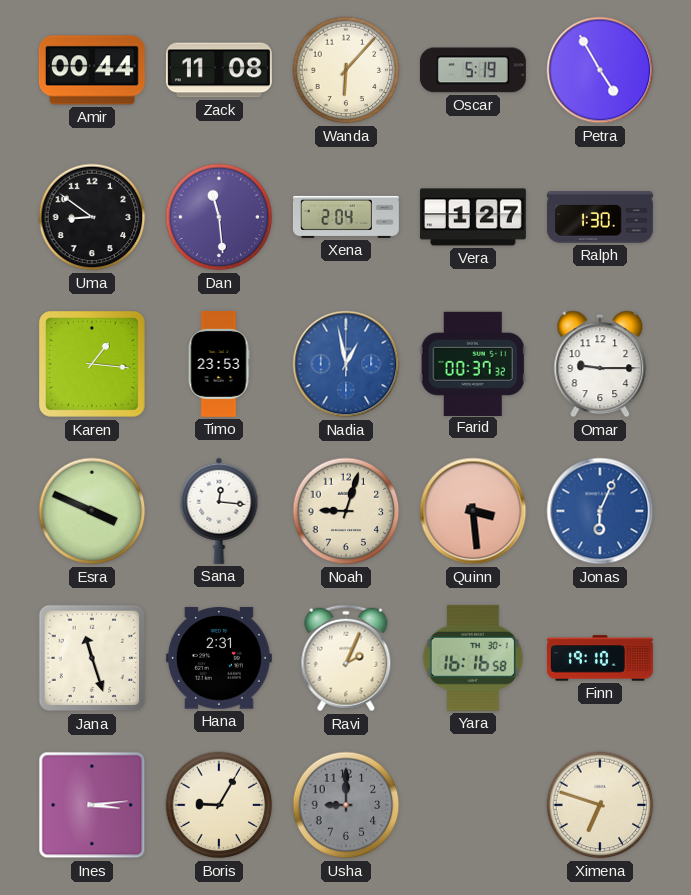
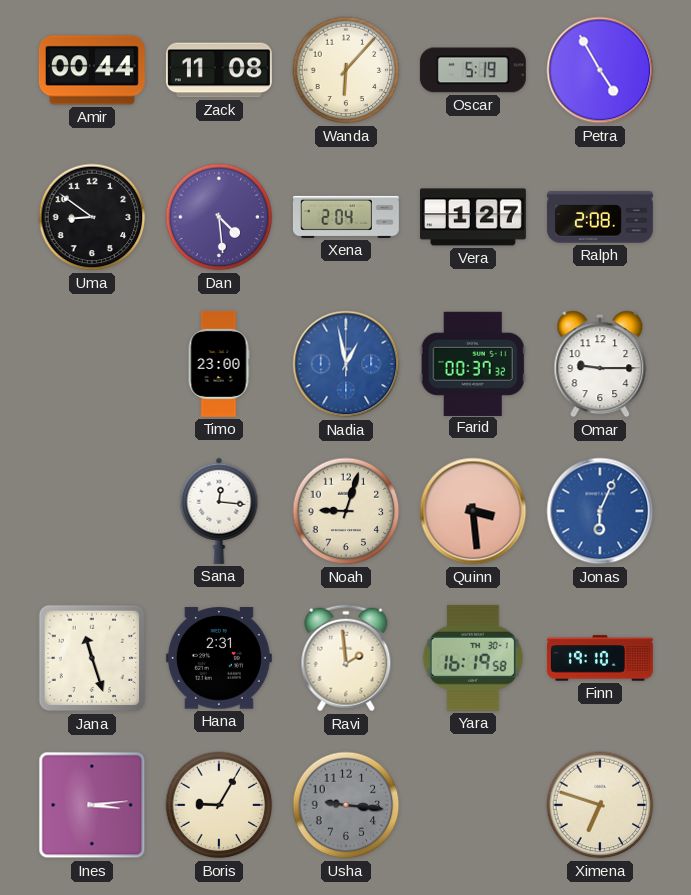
Dan: 11:29 -> 4:29 (219, 217)
Ralph: 1:30 -> 2:08 (600, 217)
Karen: 1:16 -> none (92, 364)
Timo: 23:53 -> 23:00 (219, 364)
Esra: 3:49 -> none (92, 511)
Ravi: 2:04 -> 1:59 (346, 658)
Yara: 16:16 -> 16:19 (473, 658)
Usha: 9:00 -> 9:16 (346, 805)
